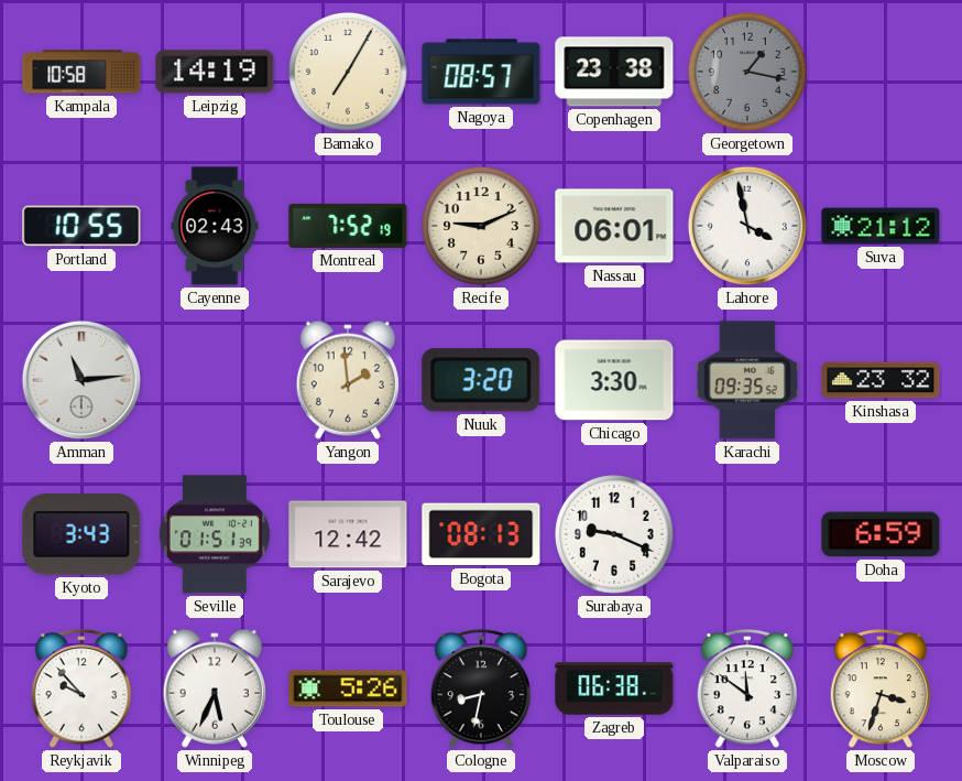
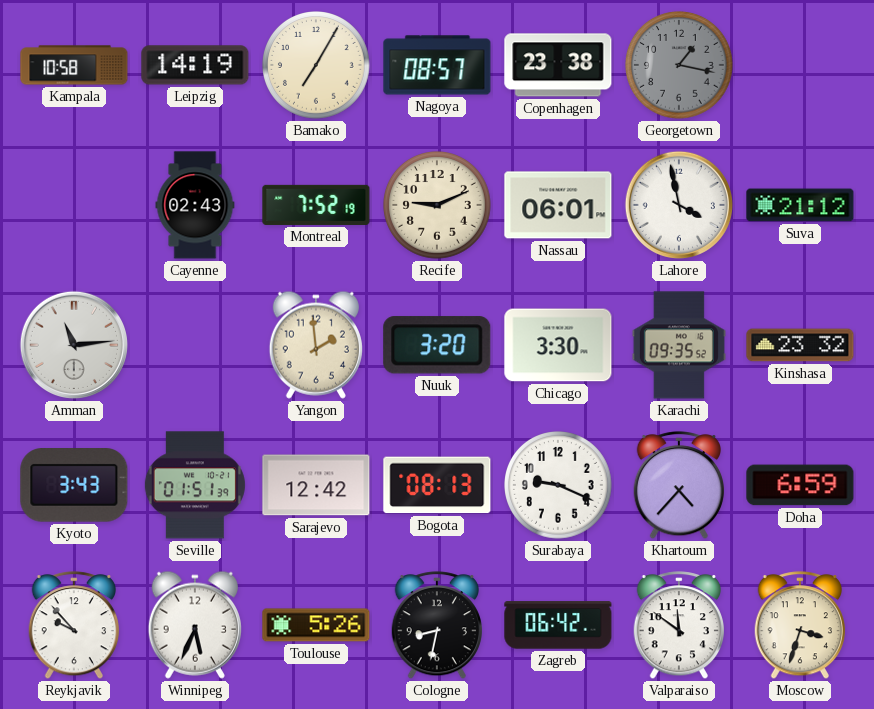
Portland: 10:55 -> none (81, 226)
Khartoum: none -> 4:37 (678, 486)
Zagreb: 06:38 -> 06:42 (558, 625)
